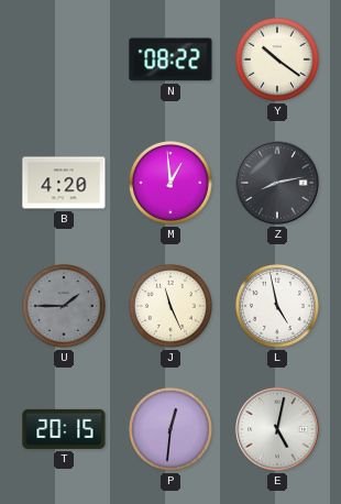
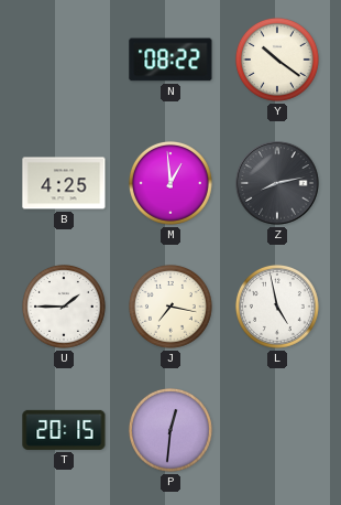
B: 4:20 -> 4:25 (64, 183)
U dial: grey -> white (64, 307)
J: 11:26 -> 7:17 (170, 307)
E: 5:02 -> none (277, 429)
